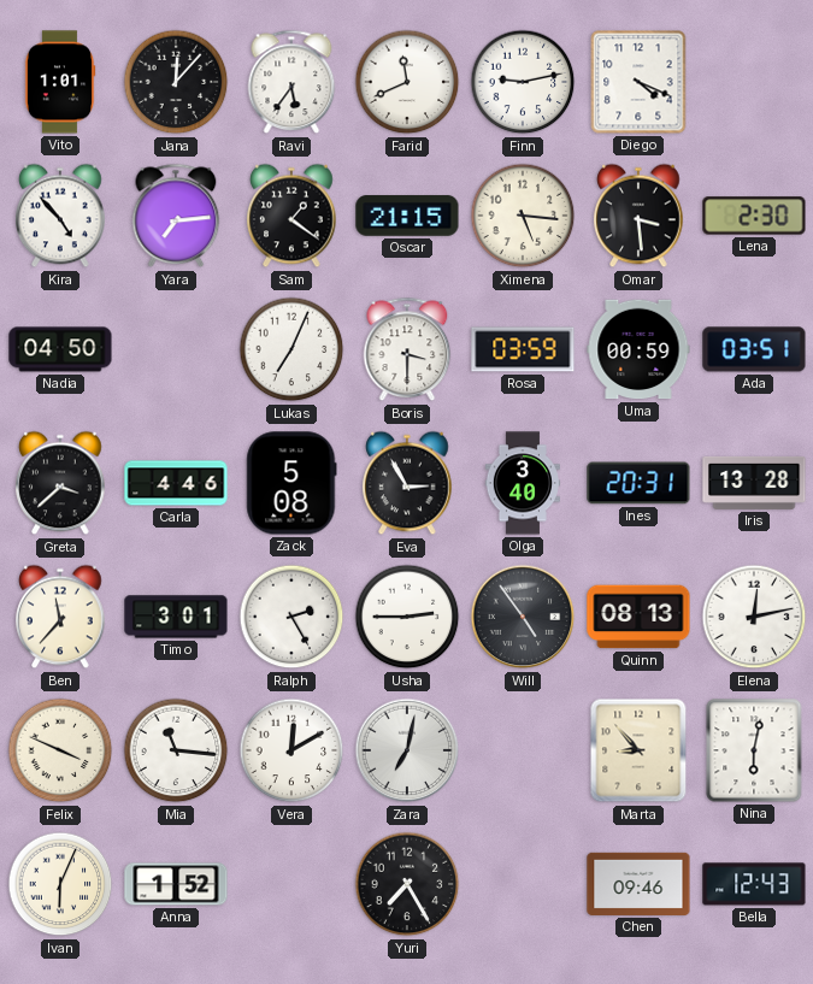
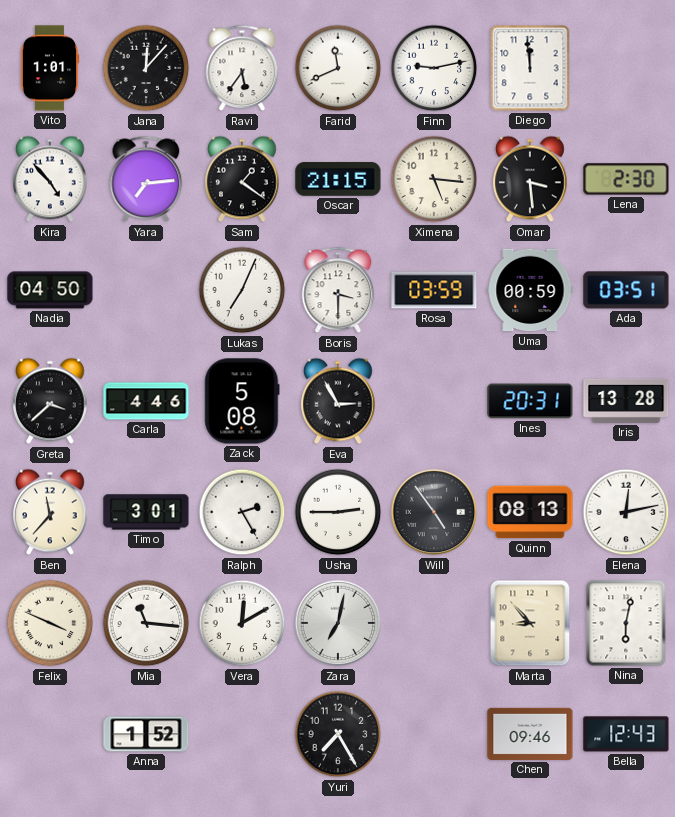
Diego: 4:19 -> 11:59 (530, 68)
Olga: 3:40 -> none (523, 483)
Ivan: 6:04 -> none (60, 884)
